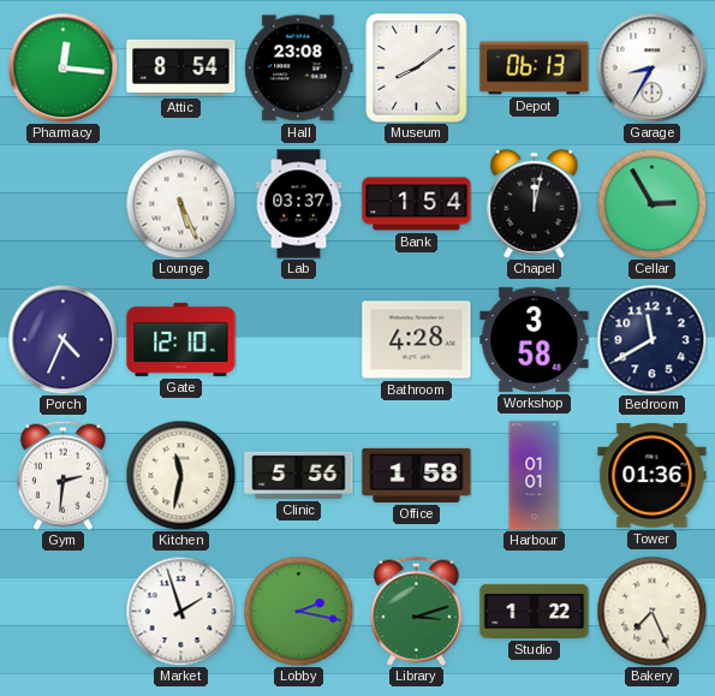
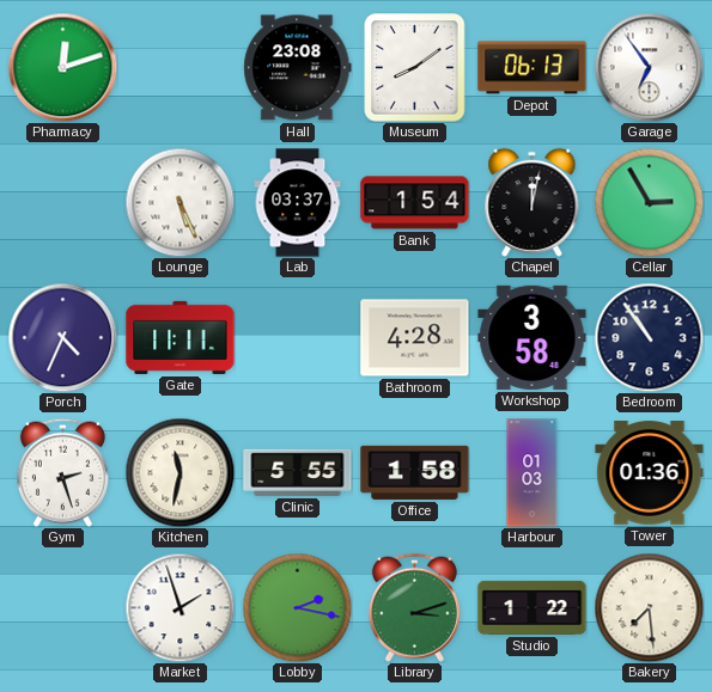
Pharmacy: 12:16 -> 12:12 (62, 67)
Attic: 8:54 -> none (181, 67)
Garage: 8:35 -> 6:54 (649, 67)
Gate: 12:10 -> 11:11 (181, 337)
Bedroom: 11:40 -> 10:54 (649, 337)
Gym: 2:31 -> 2:27 (62, 472)
Clinic: 5:56 -> 5:55 (298, 472)
Harbour: 01:01 -> 01:03 (533, 473)
Bakery: 7:26 -> 7:29 (649, 607)
